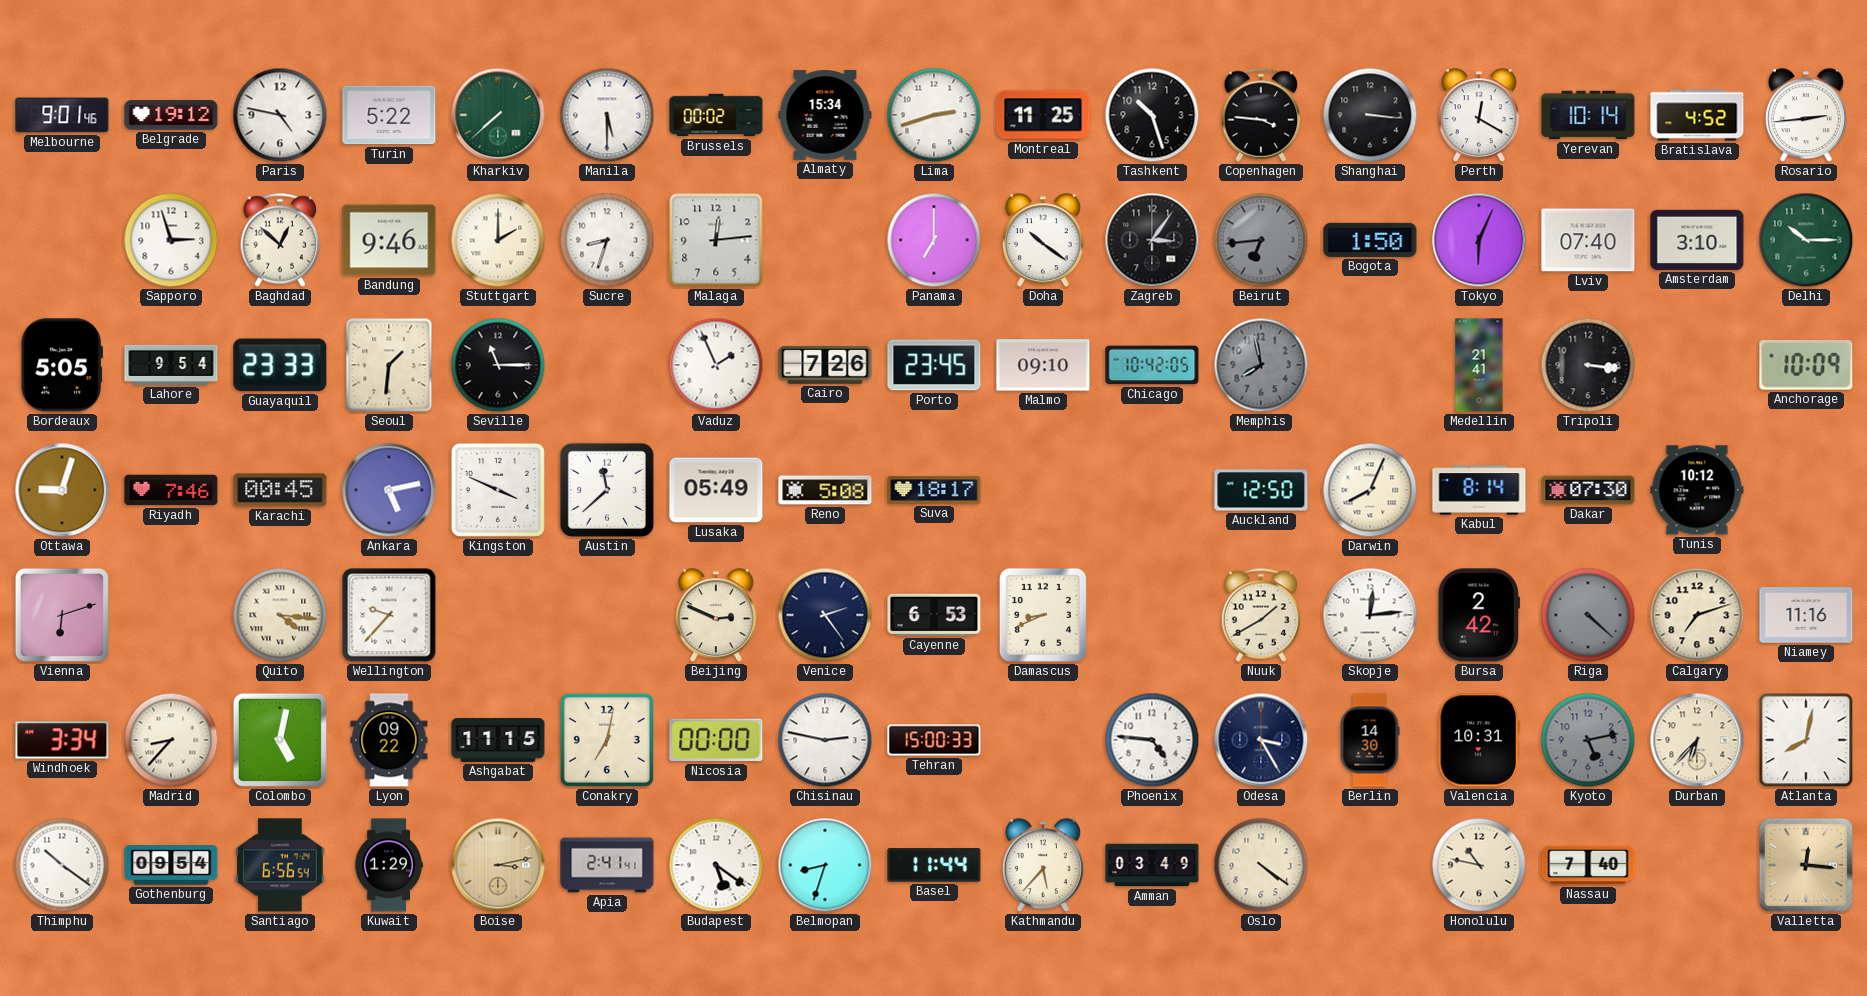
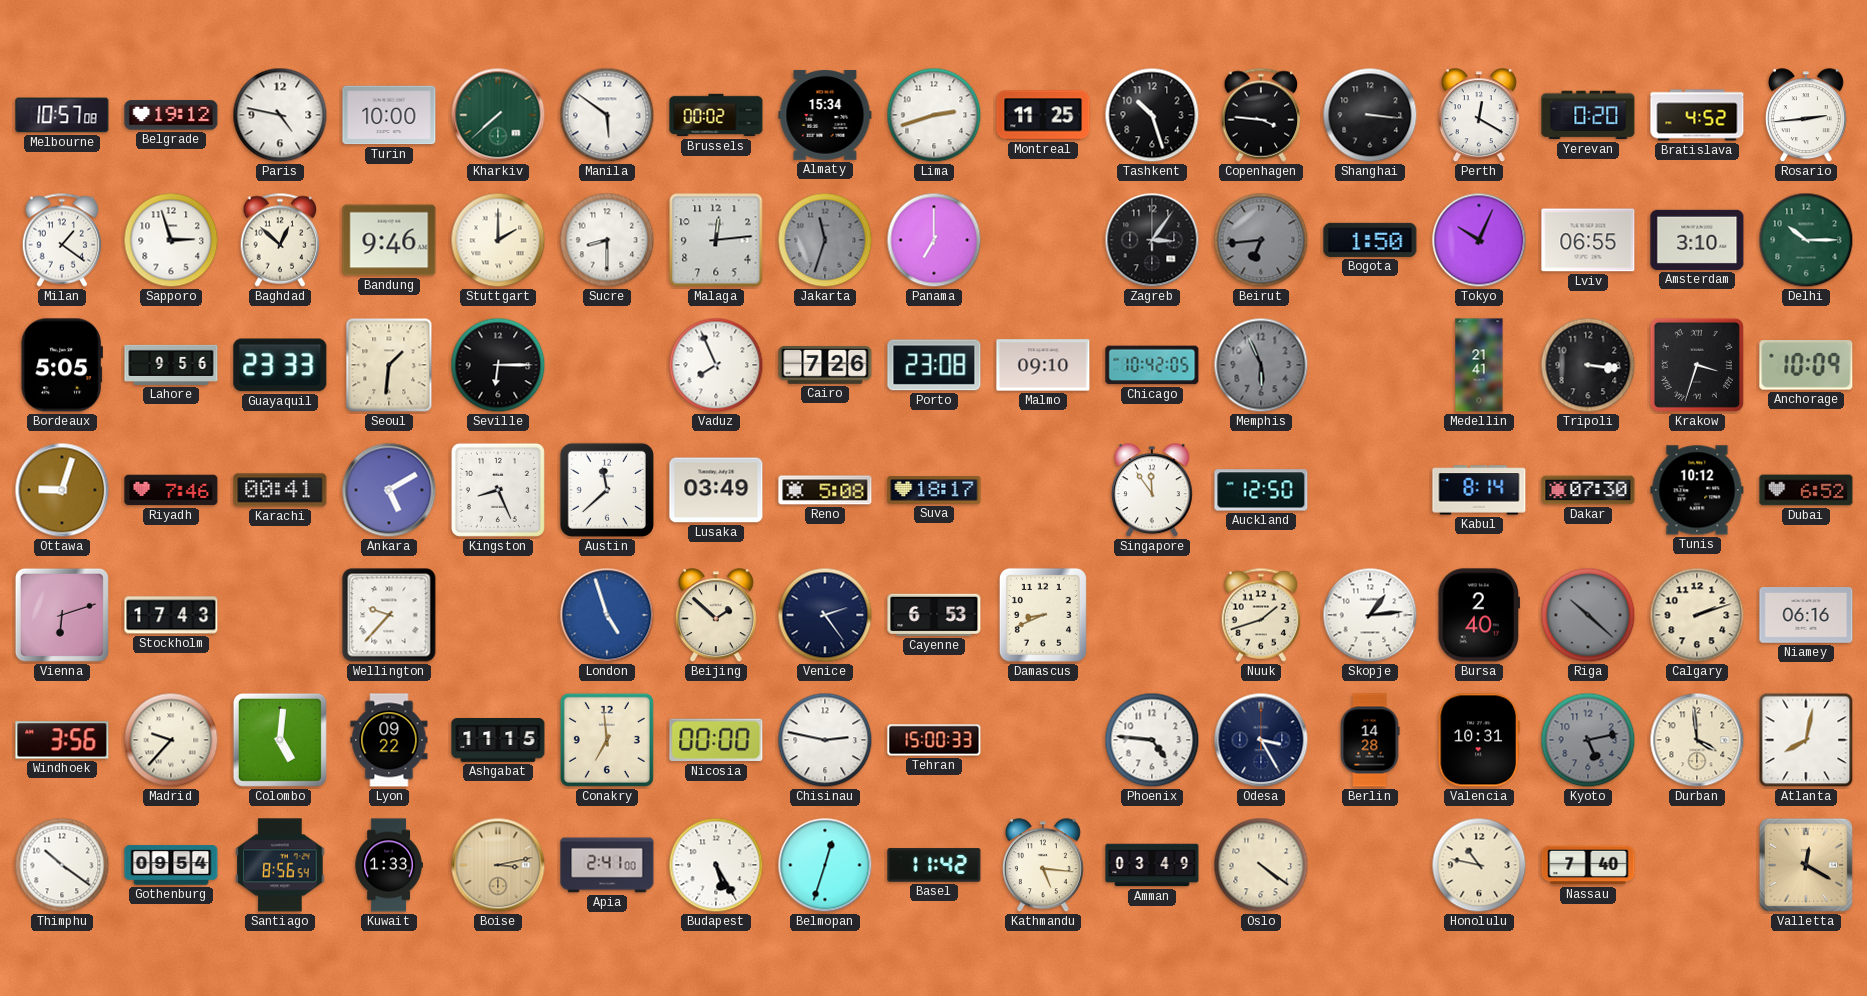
Melbourne: 9:01 -> 10:57 (62, 115)
Turin: 5:22 -> 10:00 (389, 115)
Manila: 5:30 -> 5:51 (607, 115)
Yerevan: 10:14 -> 0:20 (1588, 115)
Milan: none -> 1:21 (62, 240)
Sucre: 8:33 -> 8:30 (607, 240)
Jakarta: none -> 11:33 (825, 240)
Doha: 10:21 -> none (1043, 241)
Tokyo: 6:04 -> 10:04 (1479, 240)
Lviv: 07:40 -> 06:55 (1588, 240)
Lahore: 9:54 -> 9:56 (171, 365)
Seville: 11:15 -> 6:15 (498, 365)
Vaduz: 1:56 -> 7:56 (716, 365)
Porto: 23:45 -> 23:08 (934, 365)
Memphis: 7:58 -> 5:56 (1261, 365)
Krakow: none -> 3:33 (1697, 365)
Karachi: 00:45 -> 00:41 (280, 490)
Ankara: 5:13 -> 5:10 (389, 490)
Kingston: 3:49 -> 8:26 (498, 490)
Lusaka: 05:49 -> 03:49 (716, 490)
Singapore: none -> 11:54 (1152, 491)
Darwin: 8:04 -> none (1370, 490)
Dubai: none -> 6:52 (1806, 490)
Stockholm: none -> 17:43 (171, 615)
Quito: 4:16 -> none (280, 615)
London: none -> 4:57 (607, 615)
Beijing: 2:49 -> 1:52 (716, 616)
Nuuk: 1:40 -> 1:42 (1261, 615)
Skopje: 12:14 -> 1:14 (1370, 615)
Bursa: 2:42 -> 2:40 (1478, 615)
Riga: 4:22 -> 10:22 (1588, 615)
Calgary: 7:12 -> 2:12 (1697, 615)
Niamey: 11:16 -> 06:16 (1806, 616)
Windhoek: 3:34 -> 3:56 (62, 740)
Madrid: 8:37 -> 9:37 (171, 740)
Colombo: 5:02 -> 5:01 (280, 740)
Conakry: 7:02 -> 6:59 (607, 740)
Berlin: 14:30 -> 14:28 (1370, 740)
Durban: 6:37 -> 3:59 (1697, 740)
Santiago: 6:56 -> 8:56 (280, 865)
Kuwait: 1:29 -> 1:33 (389, 865)
Apia: 2:41:41 -> 2:41:00 (607, 865)
Budapest: 5:21 -> 5:25 (716, 865)
Belmopan: 8:33 -> 12:33 (825, 865)
Basel: 11:44 -> 11:42 (934, 865)
Kathmandu: 5:37 -> 5:16 (1043, 866)
Valletta: 12:16 -> 12:20 (1806, 865)
